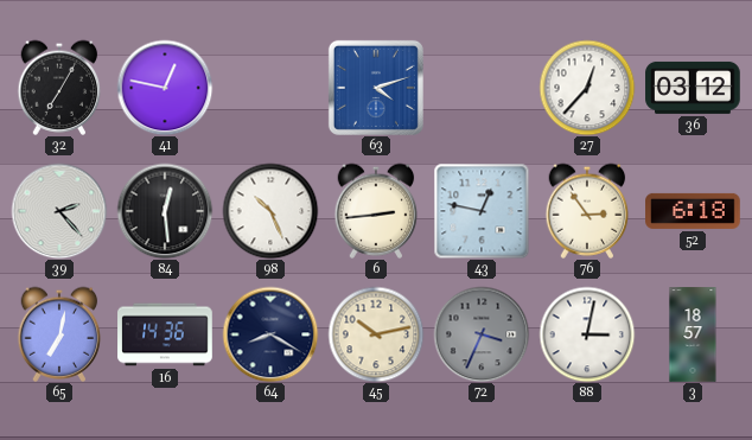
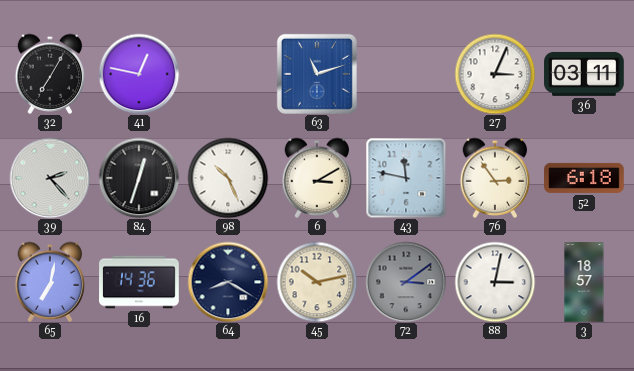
63: 4:12 -> 11:12 (317, 74)
27: 12:37 -> 3:04 (495, 74)
36: 03:12 -> 03:11 (584, 74)
84: 12:29 -> 12:33 (139, 178)
6: 2:44 -> 3:10 (317, 178)
43: 12:47 -> 11:47 (406, 178)
72: 3:34 -> 3:09 (406, 282)
